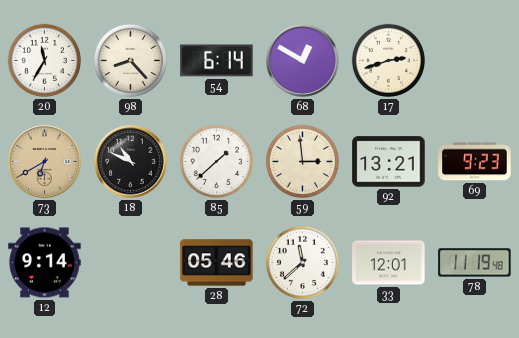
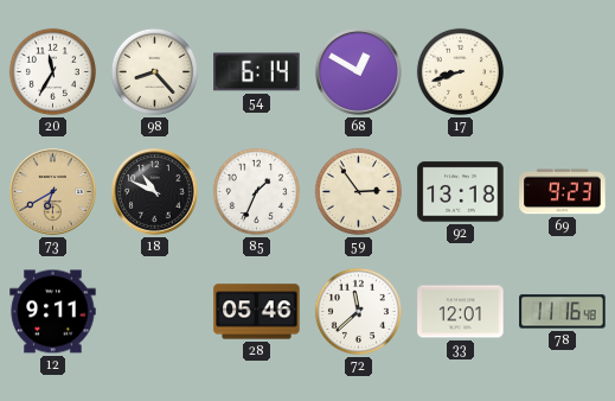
17: 2:42 -> 8:42 (460, 71)
85: 1:38 -> 1:34 (256, 191)
59: 2:59 -> 2:54 (358, 191)
92: 13:21 -> 13:18 (461, 192)
12: 9:14 -> 9:11 (53, 312)
78: 11:19 -> 11:16 (563, 312)
